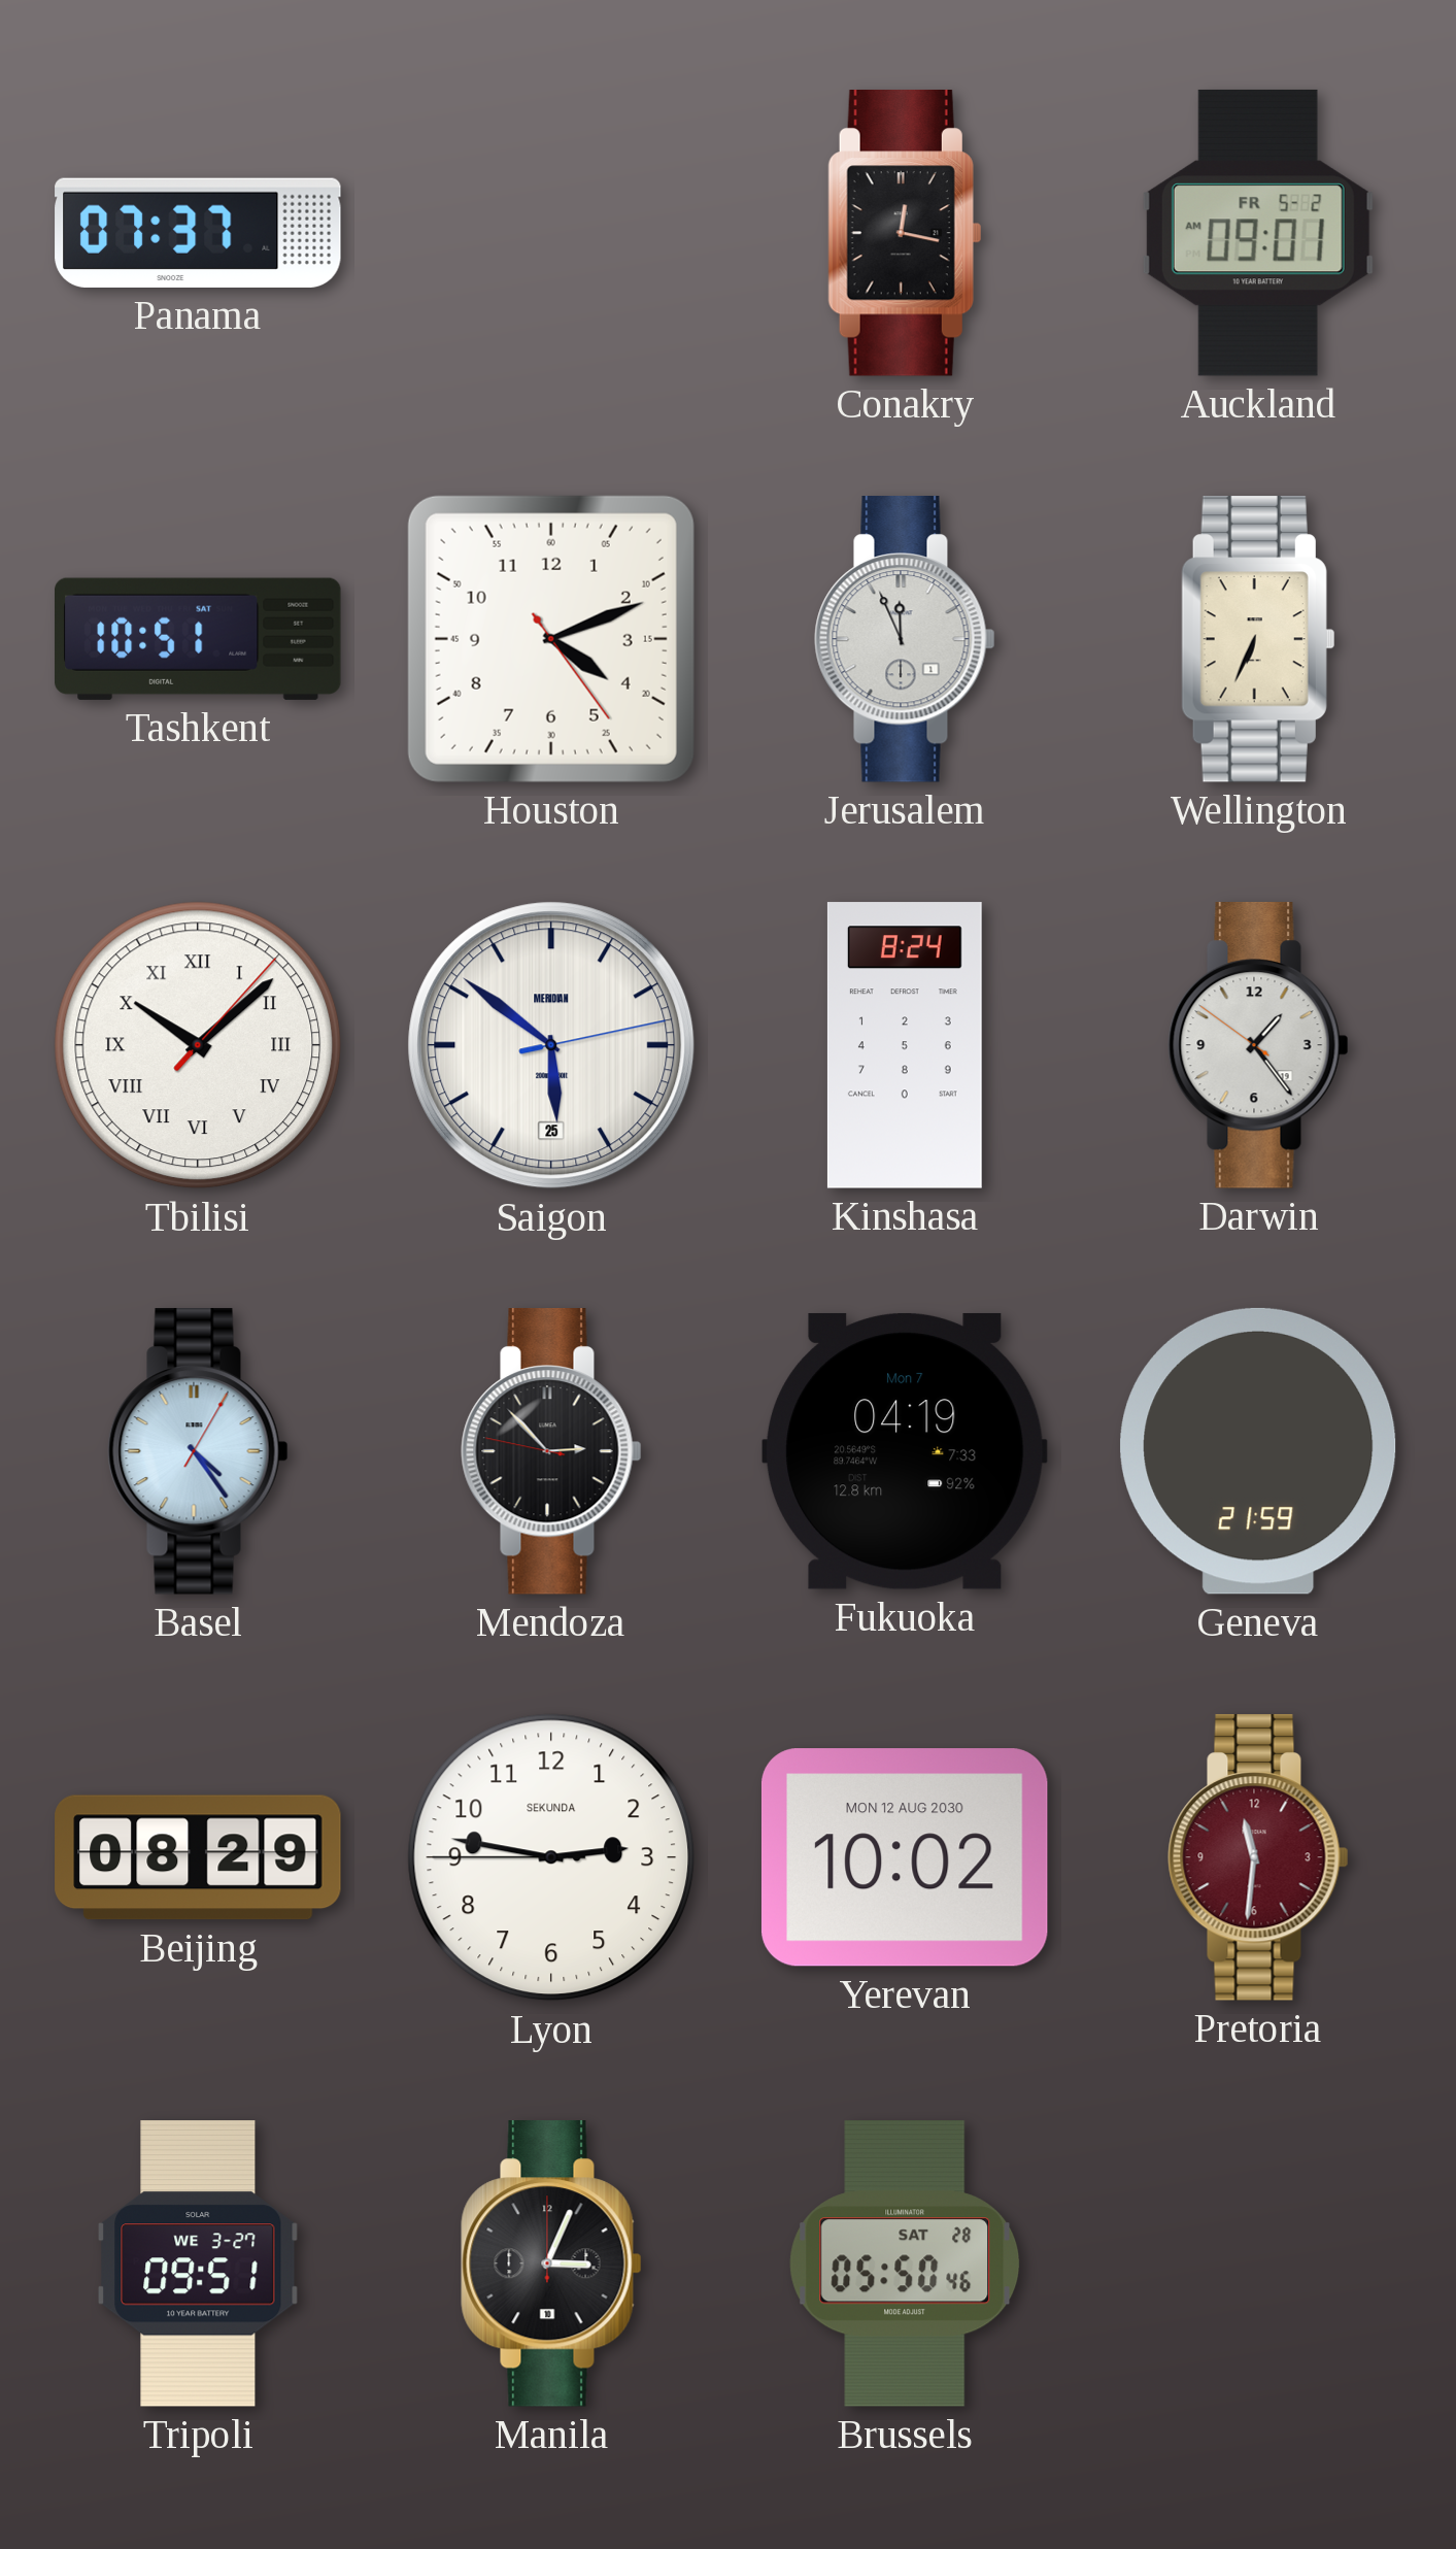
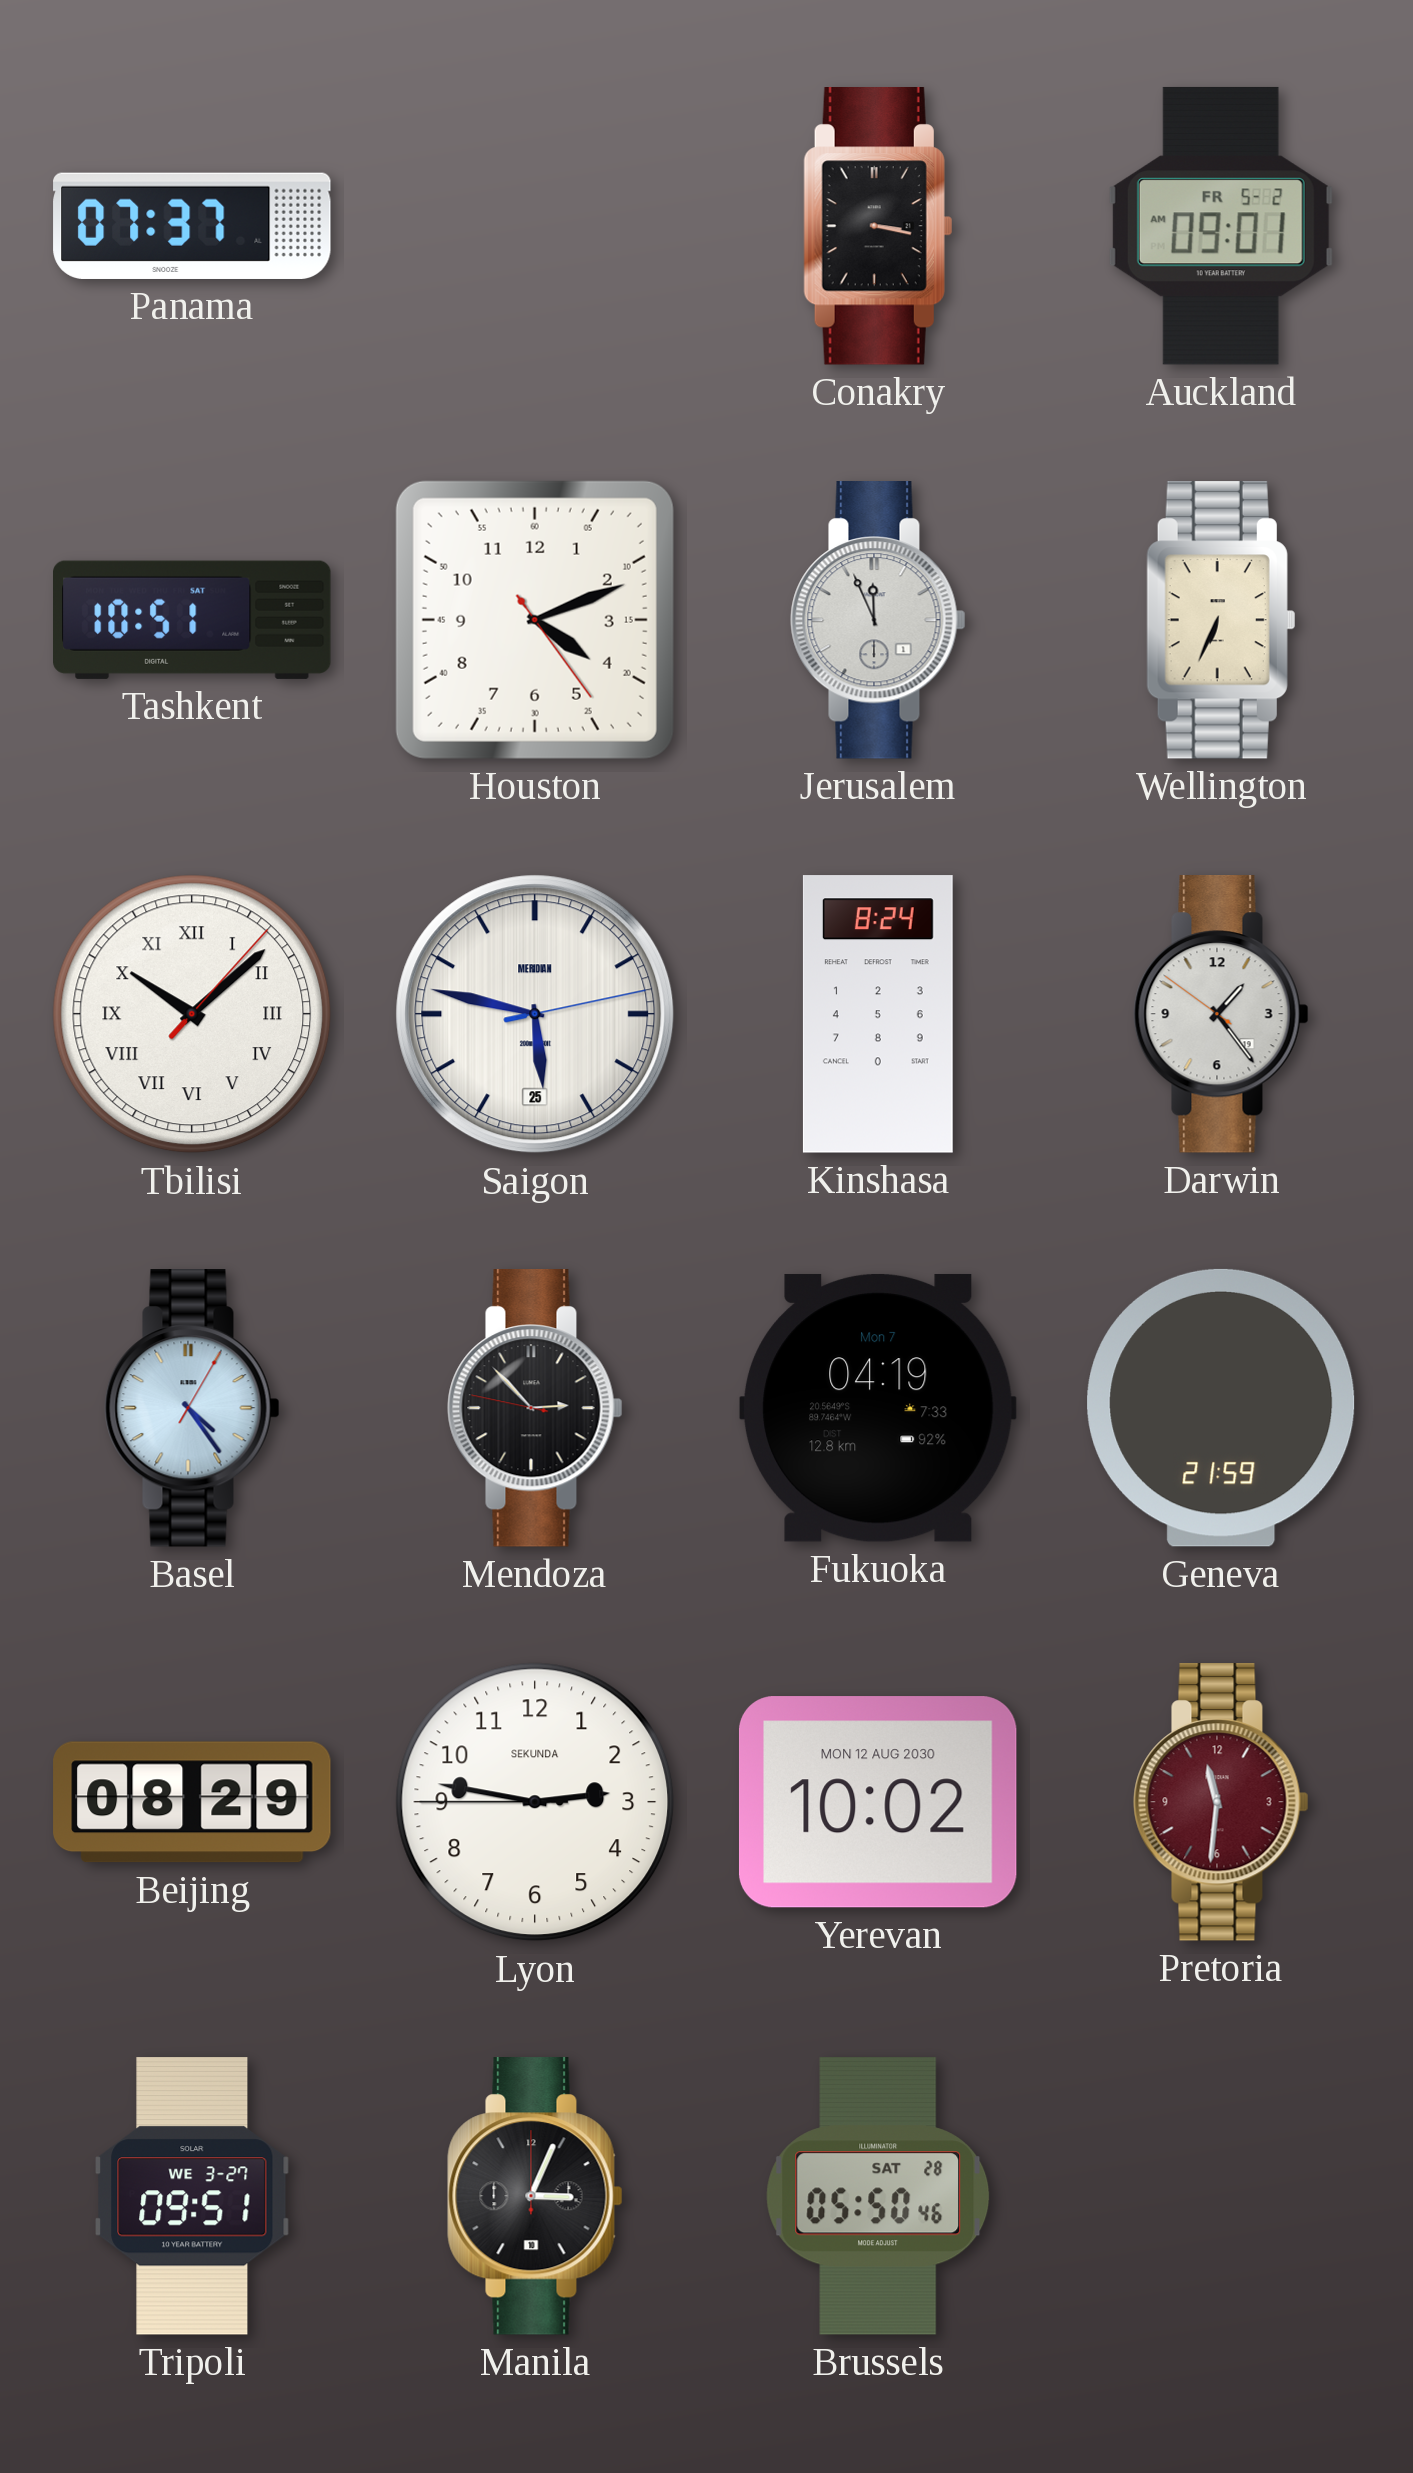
Conakry: 12:17 -> 3:17 (878, 227)
Saigon: 5:51 -> 5:47 (535, 1014)
